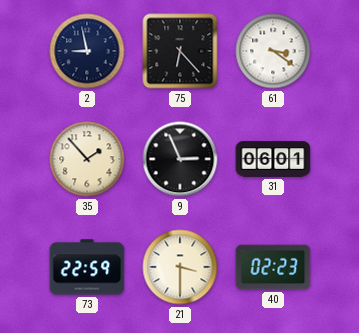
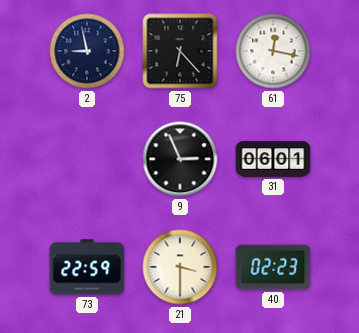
61: 3:21 -> 12:17 (273, 51)
35: 1:53 -> none (87, 159)
